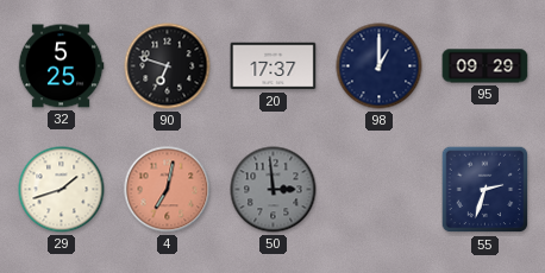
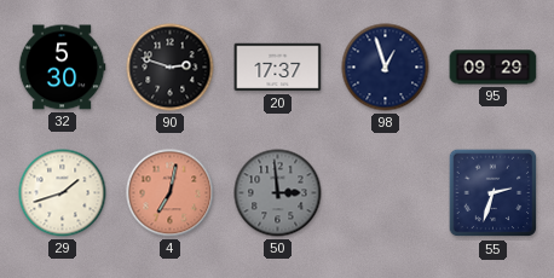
32: 5:25 -> 5:30 (62, 68)
90: 6:48 -> 2:48 (171, 68)
98: 1:00 -> 12:57 (386, 68)
